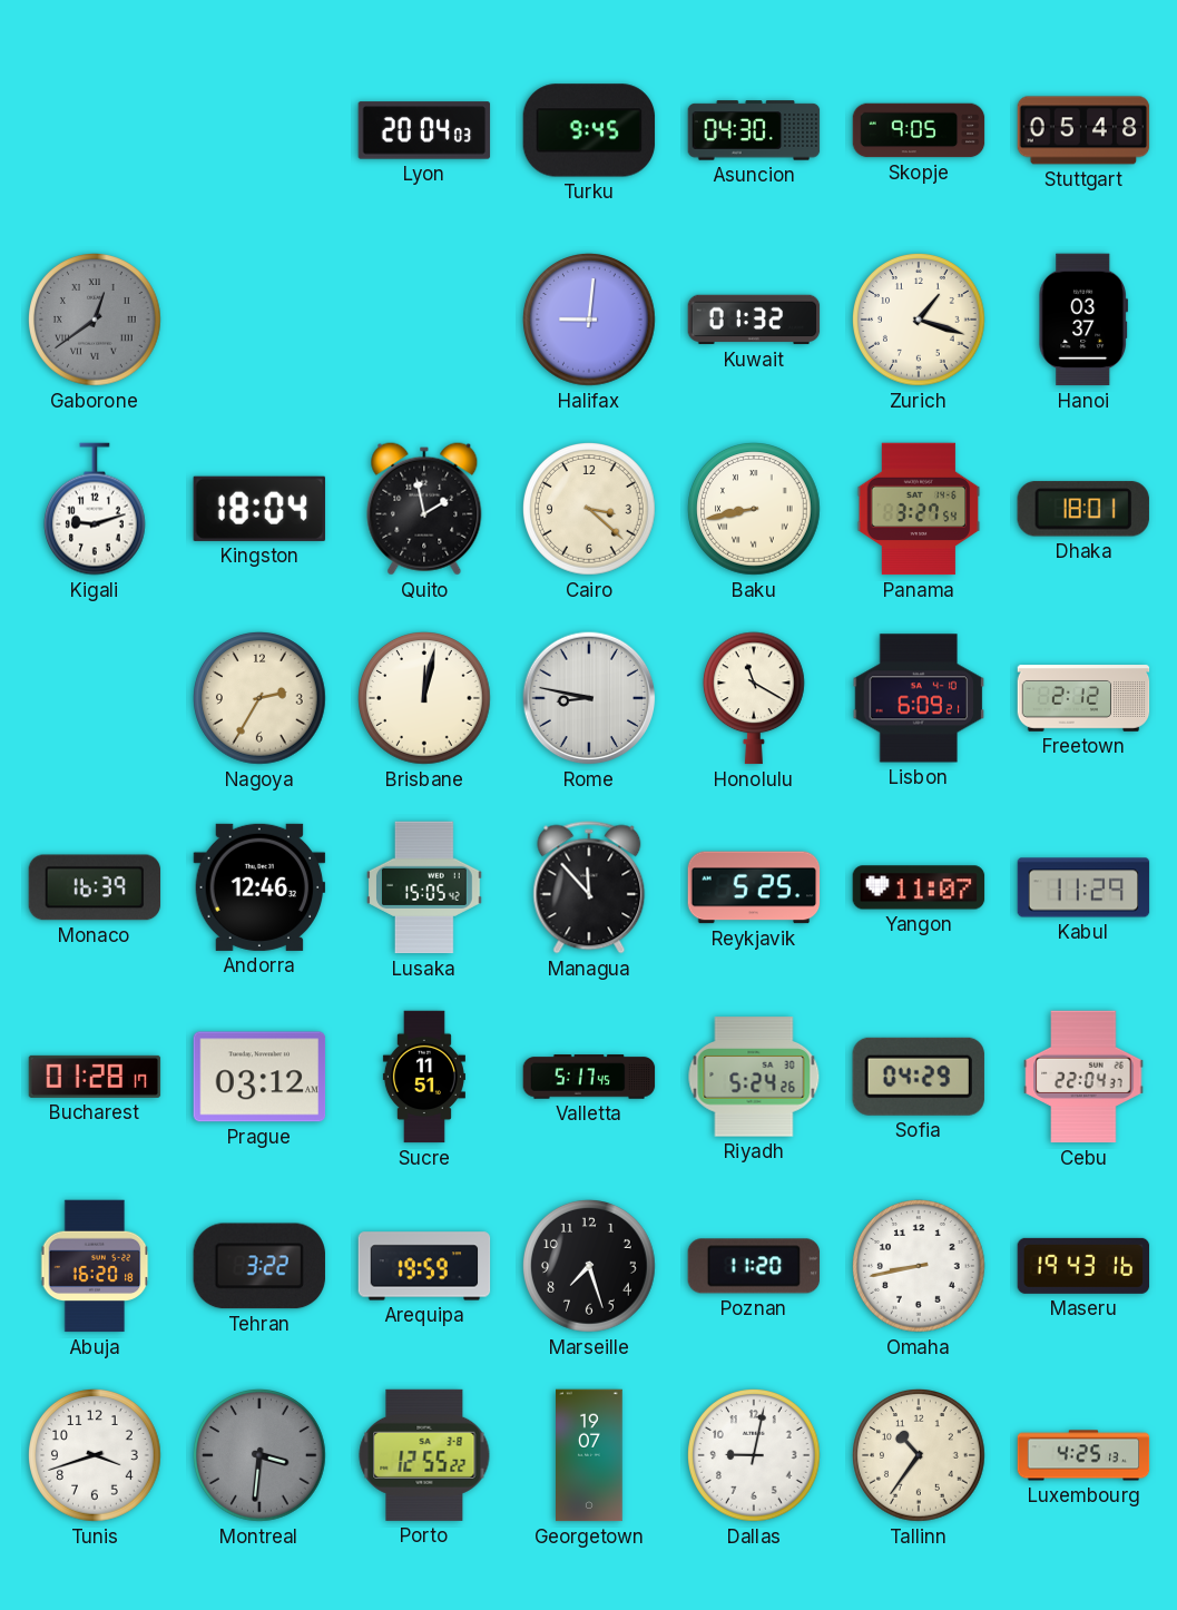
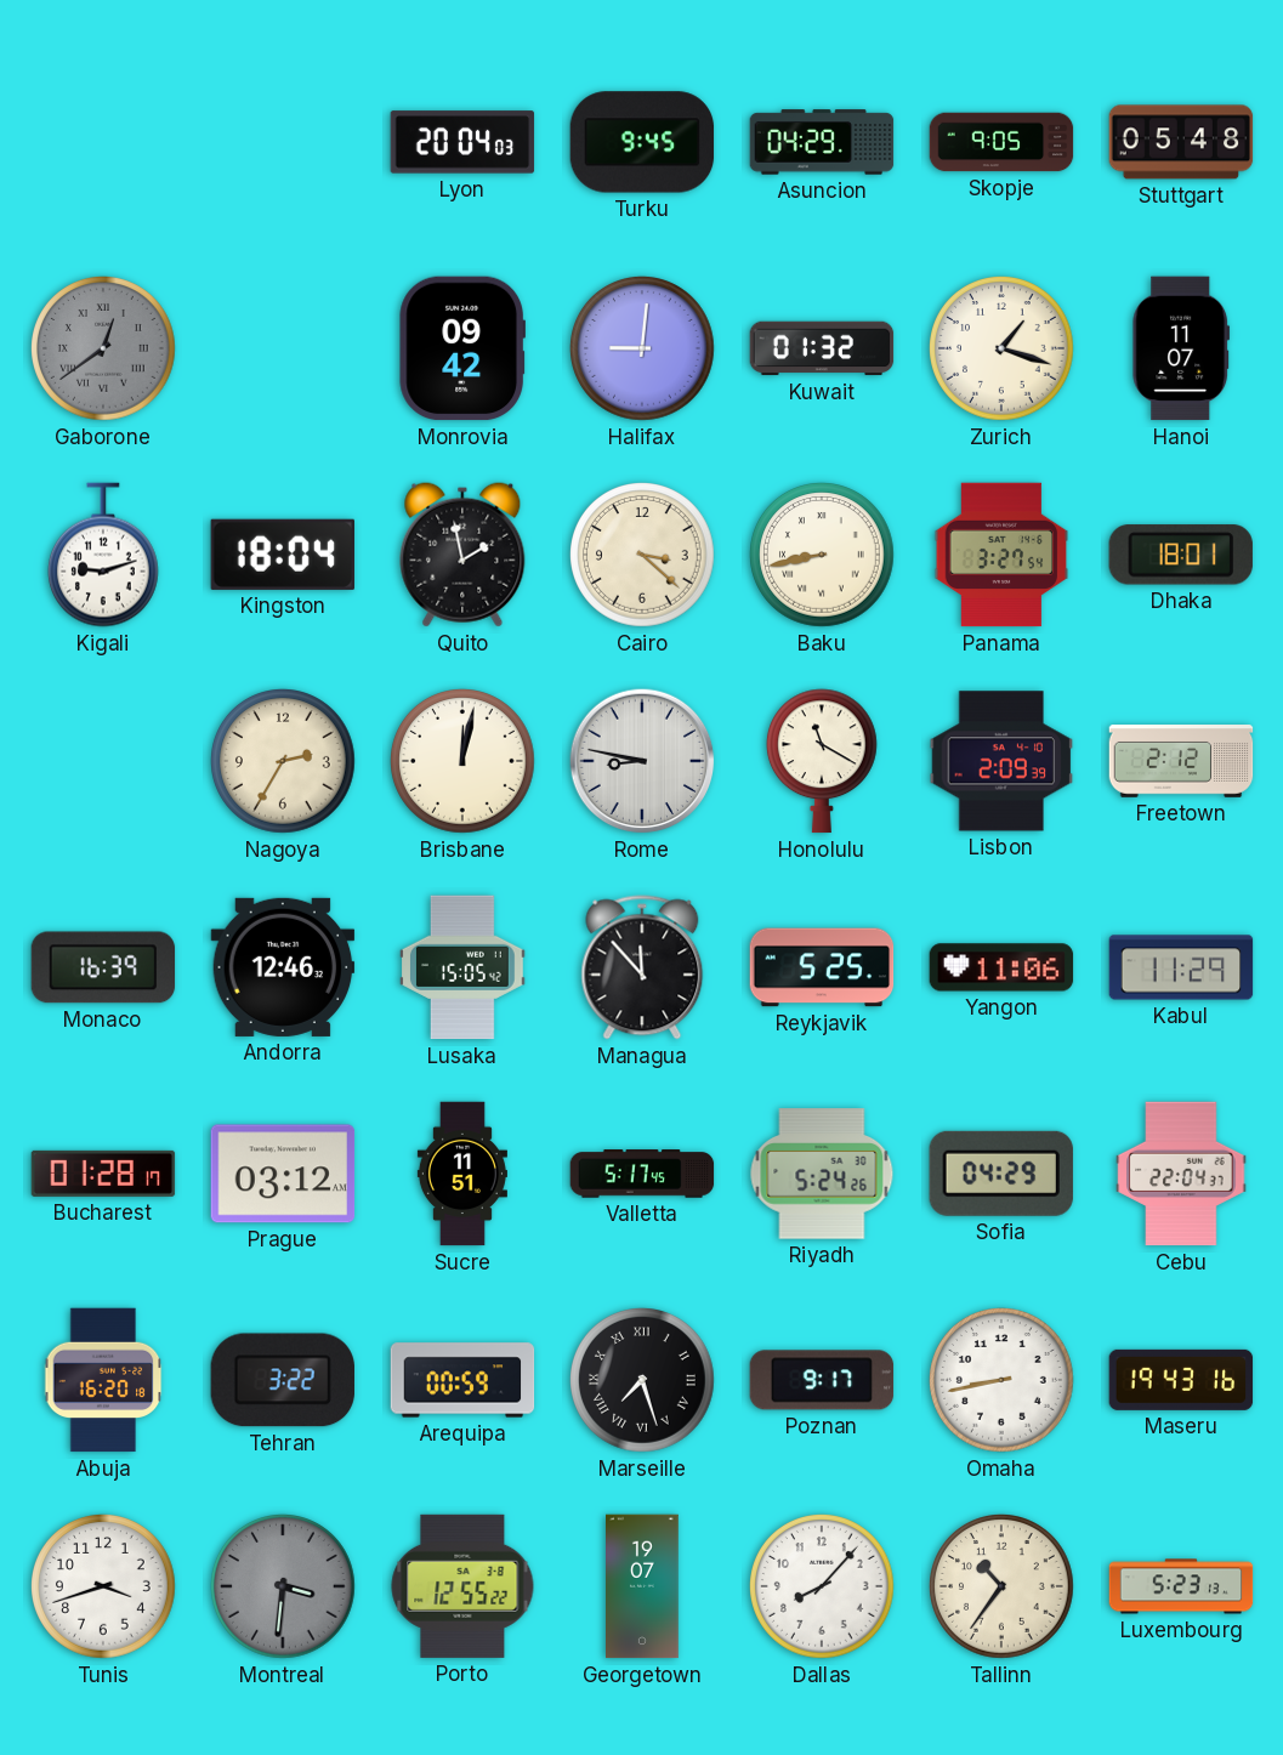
Asuncion: 04:30 -> 04:29 (822, 142)
Monrovia: none -> 09:42 (461, 348)
Hanoi: 03:37 -> 11:07 (1181, 348)
Lisbon: 6:09 -> 2:09 (1001, 761)
Yangon: 11:07 -> 11:06 (1001, 967)
Arequipa: 19:59 -> 00:59 (462, 1380)
Marseille numerals: Arabic -> Roman (642, 1380)
Poznan: 11:20 -> 9:17 (822, 1380)
Dallas: 9:02 -> 8:07 (822, 1586)
Luxembourg: 4:25 -> 5:23 (1181, 1586)
